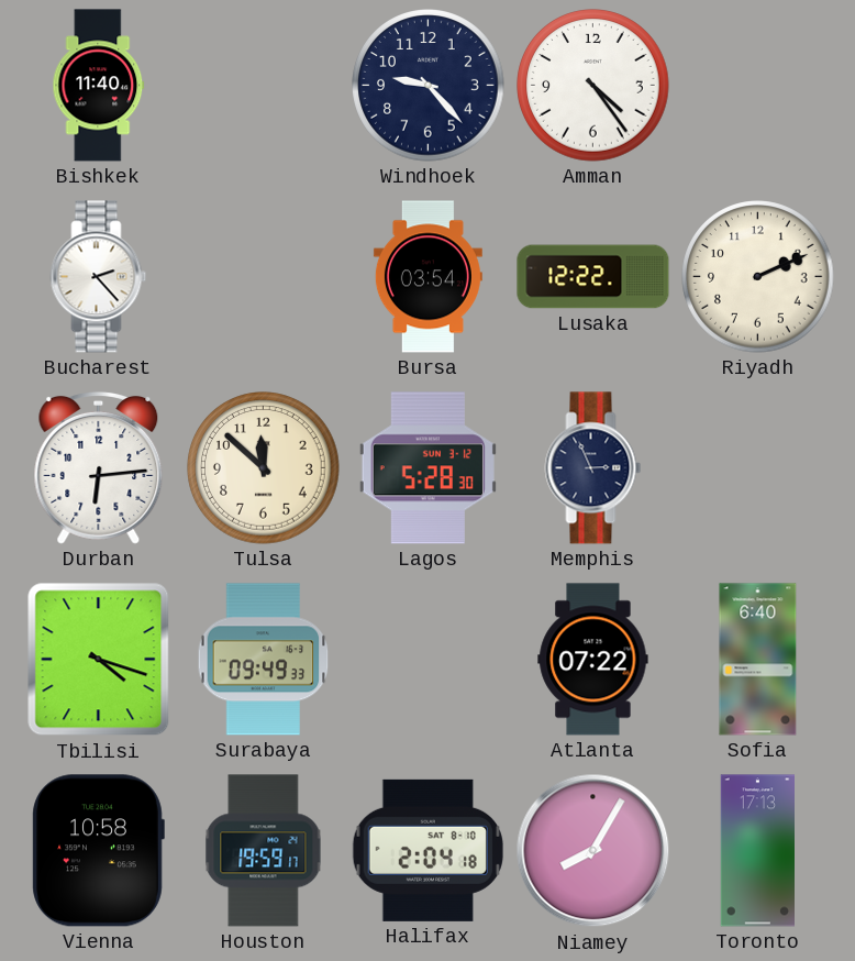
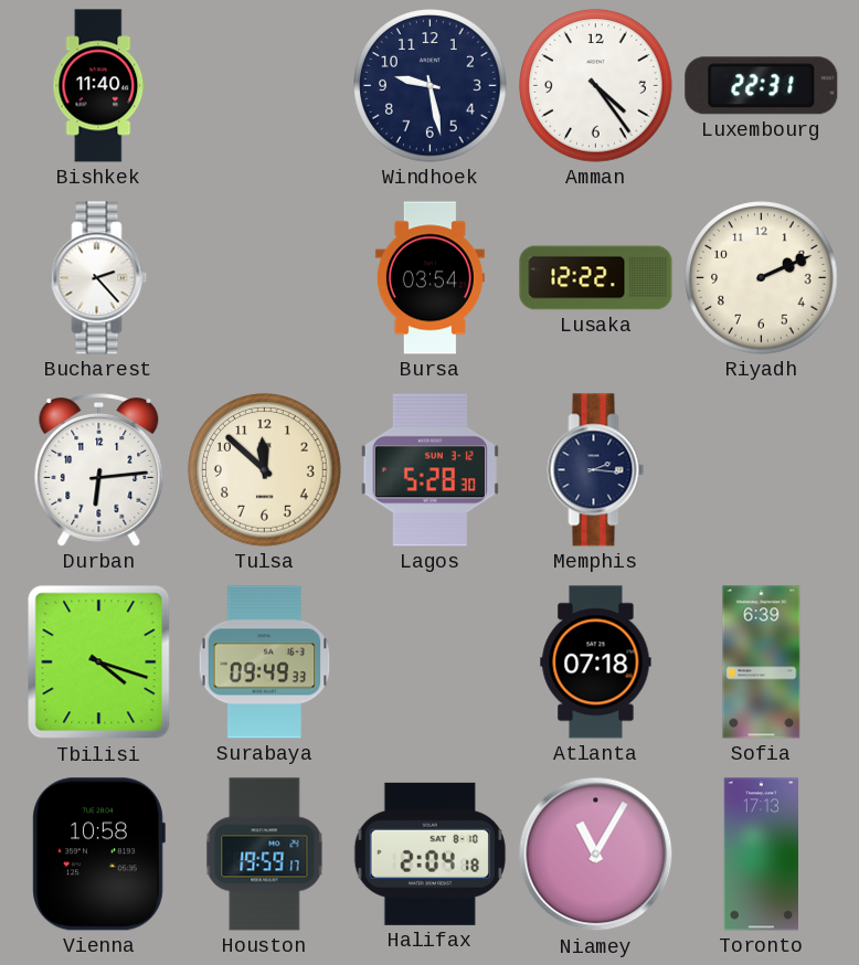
Windhoek: 9:23 -> 9:28 (431, 86)
Luxembourg: none -> 22:31 (762, 86)
Memphis: 2:56 -> 2:16 (596, 470)
Atlanta: 07:22 -> 07:18 (596, 662)
Sofia: 6:40 -> 6:39 (762, 662)
Niamey: 8:05 -> 11:05 (596, 855)
